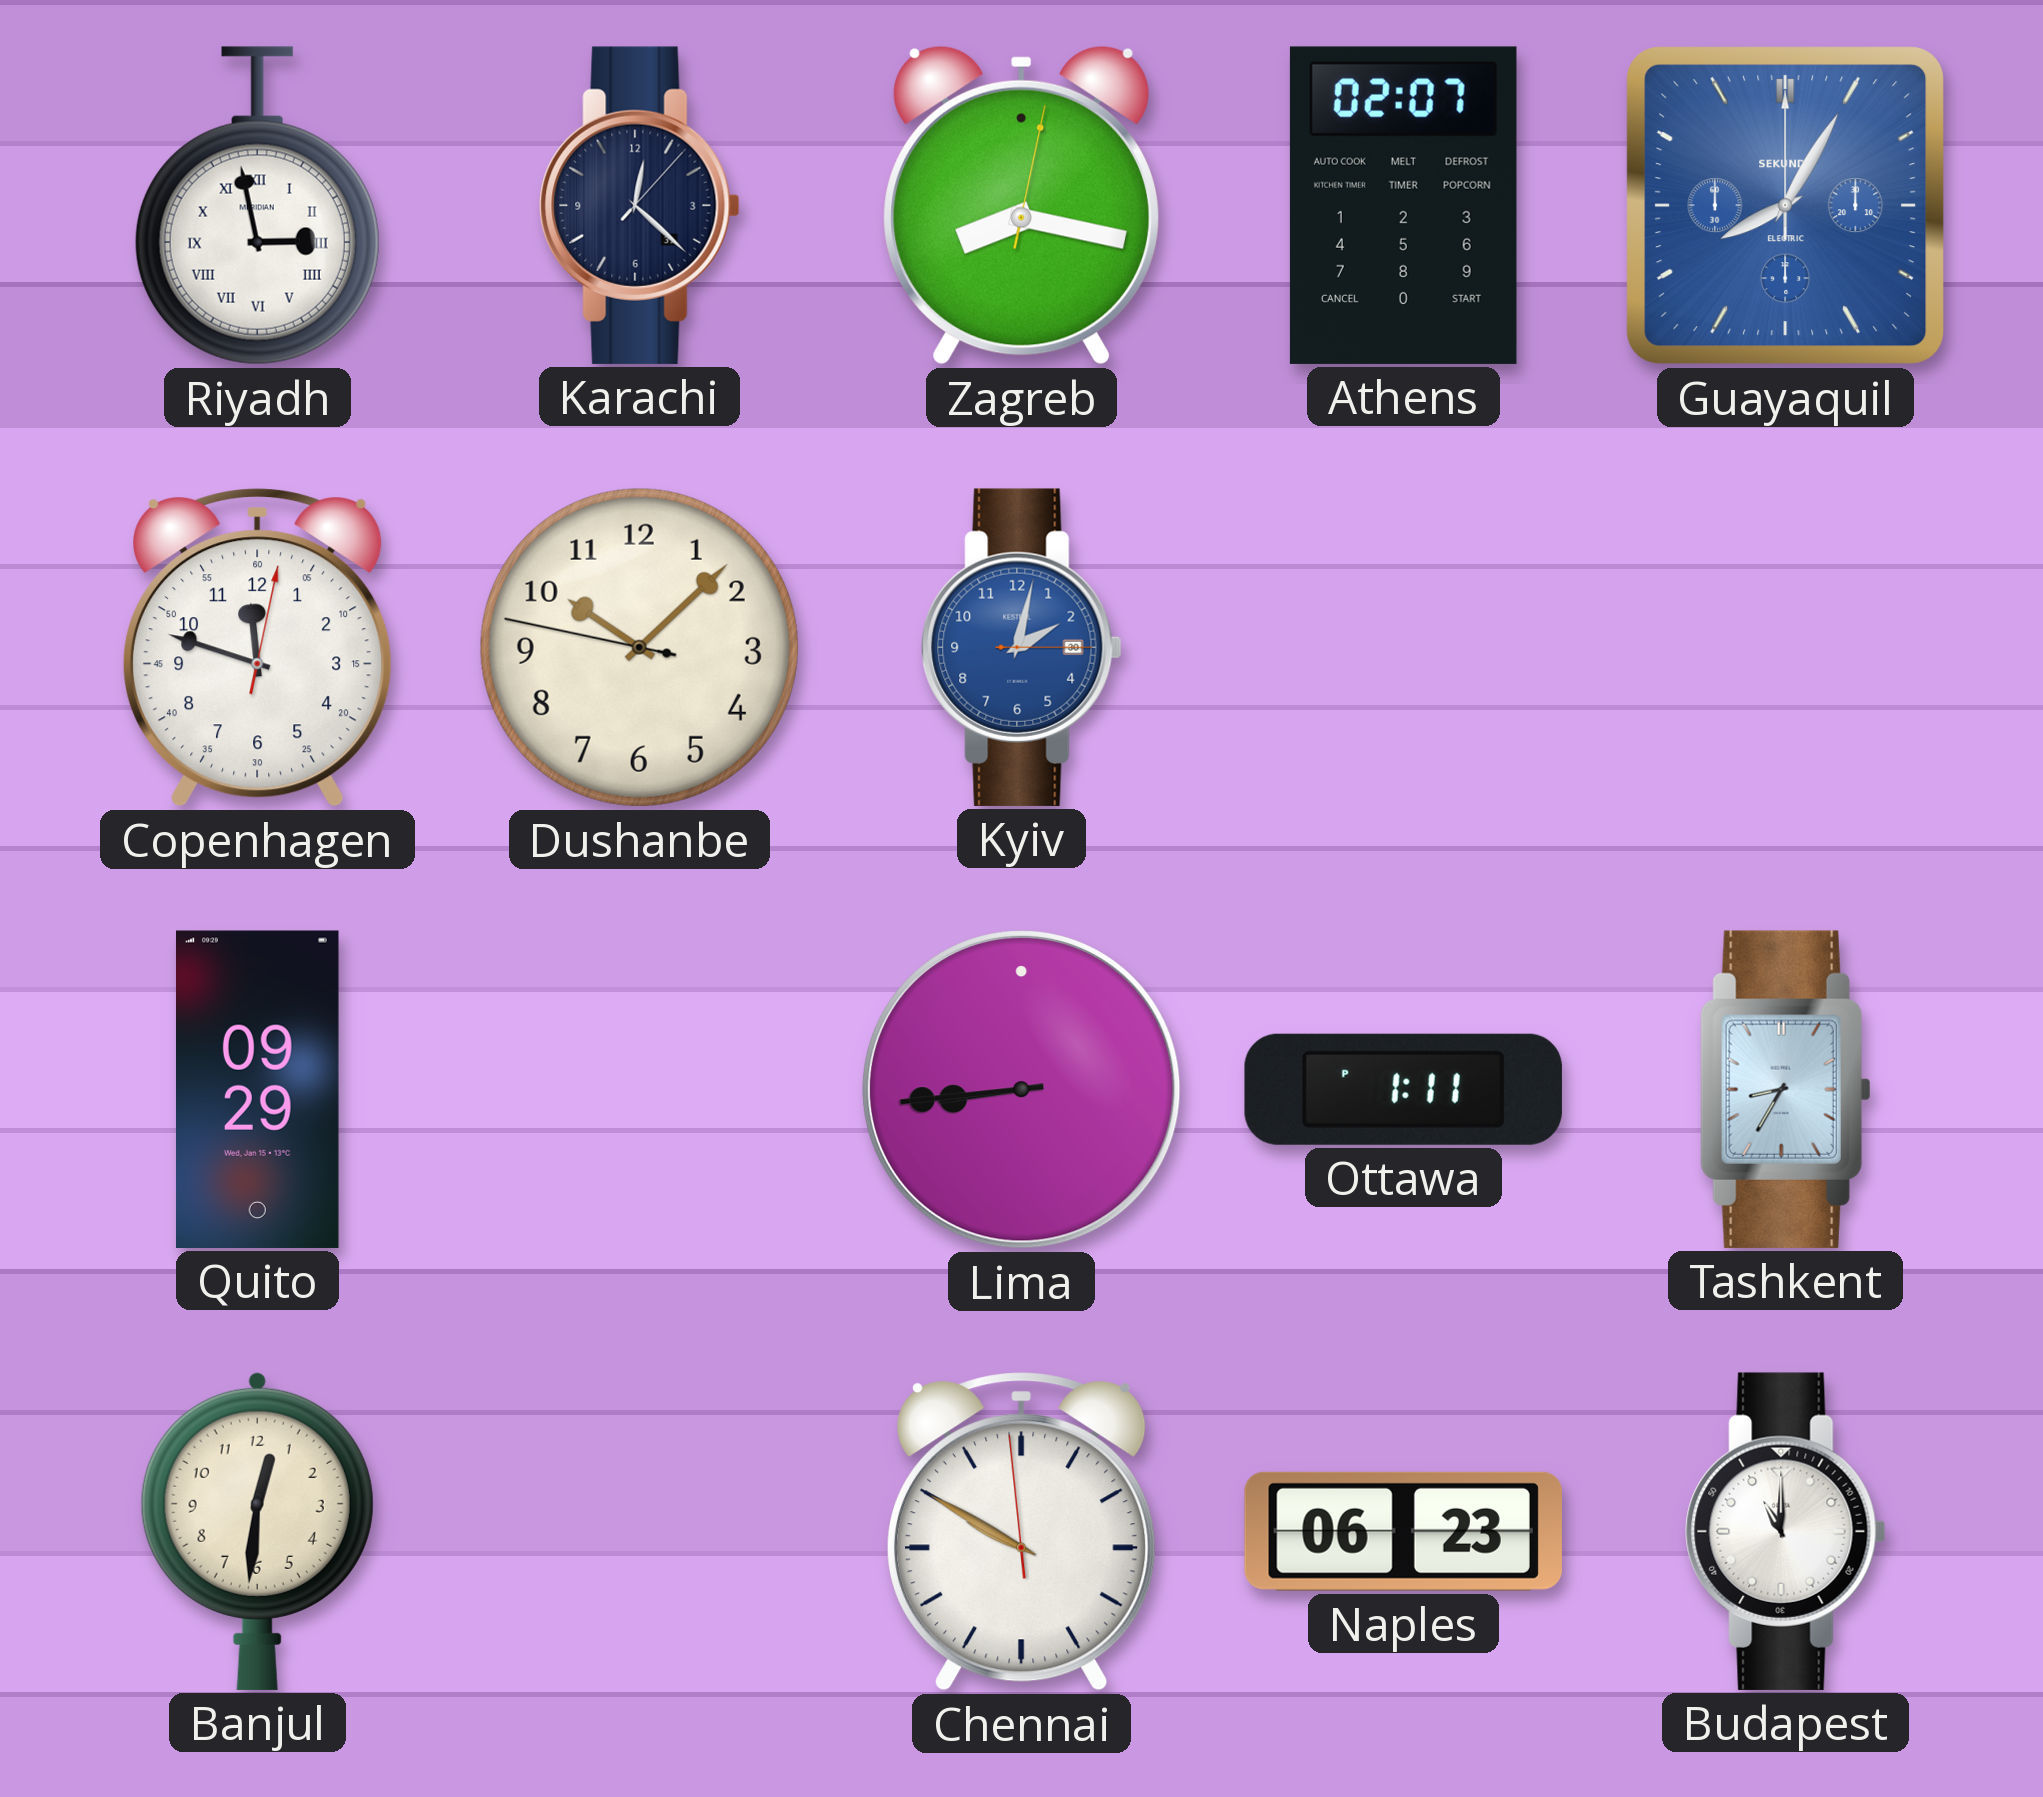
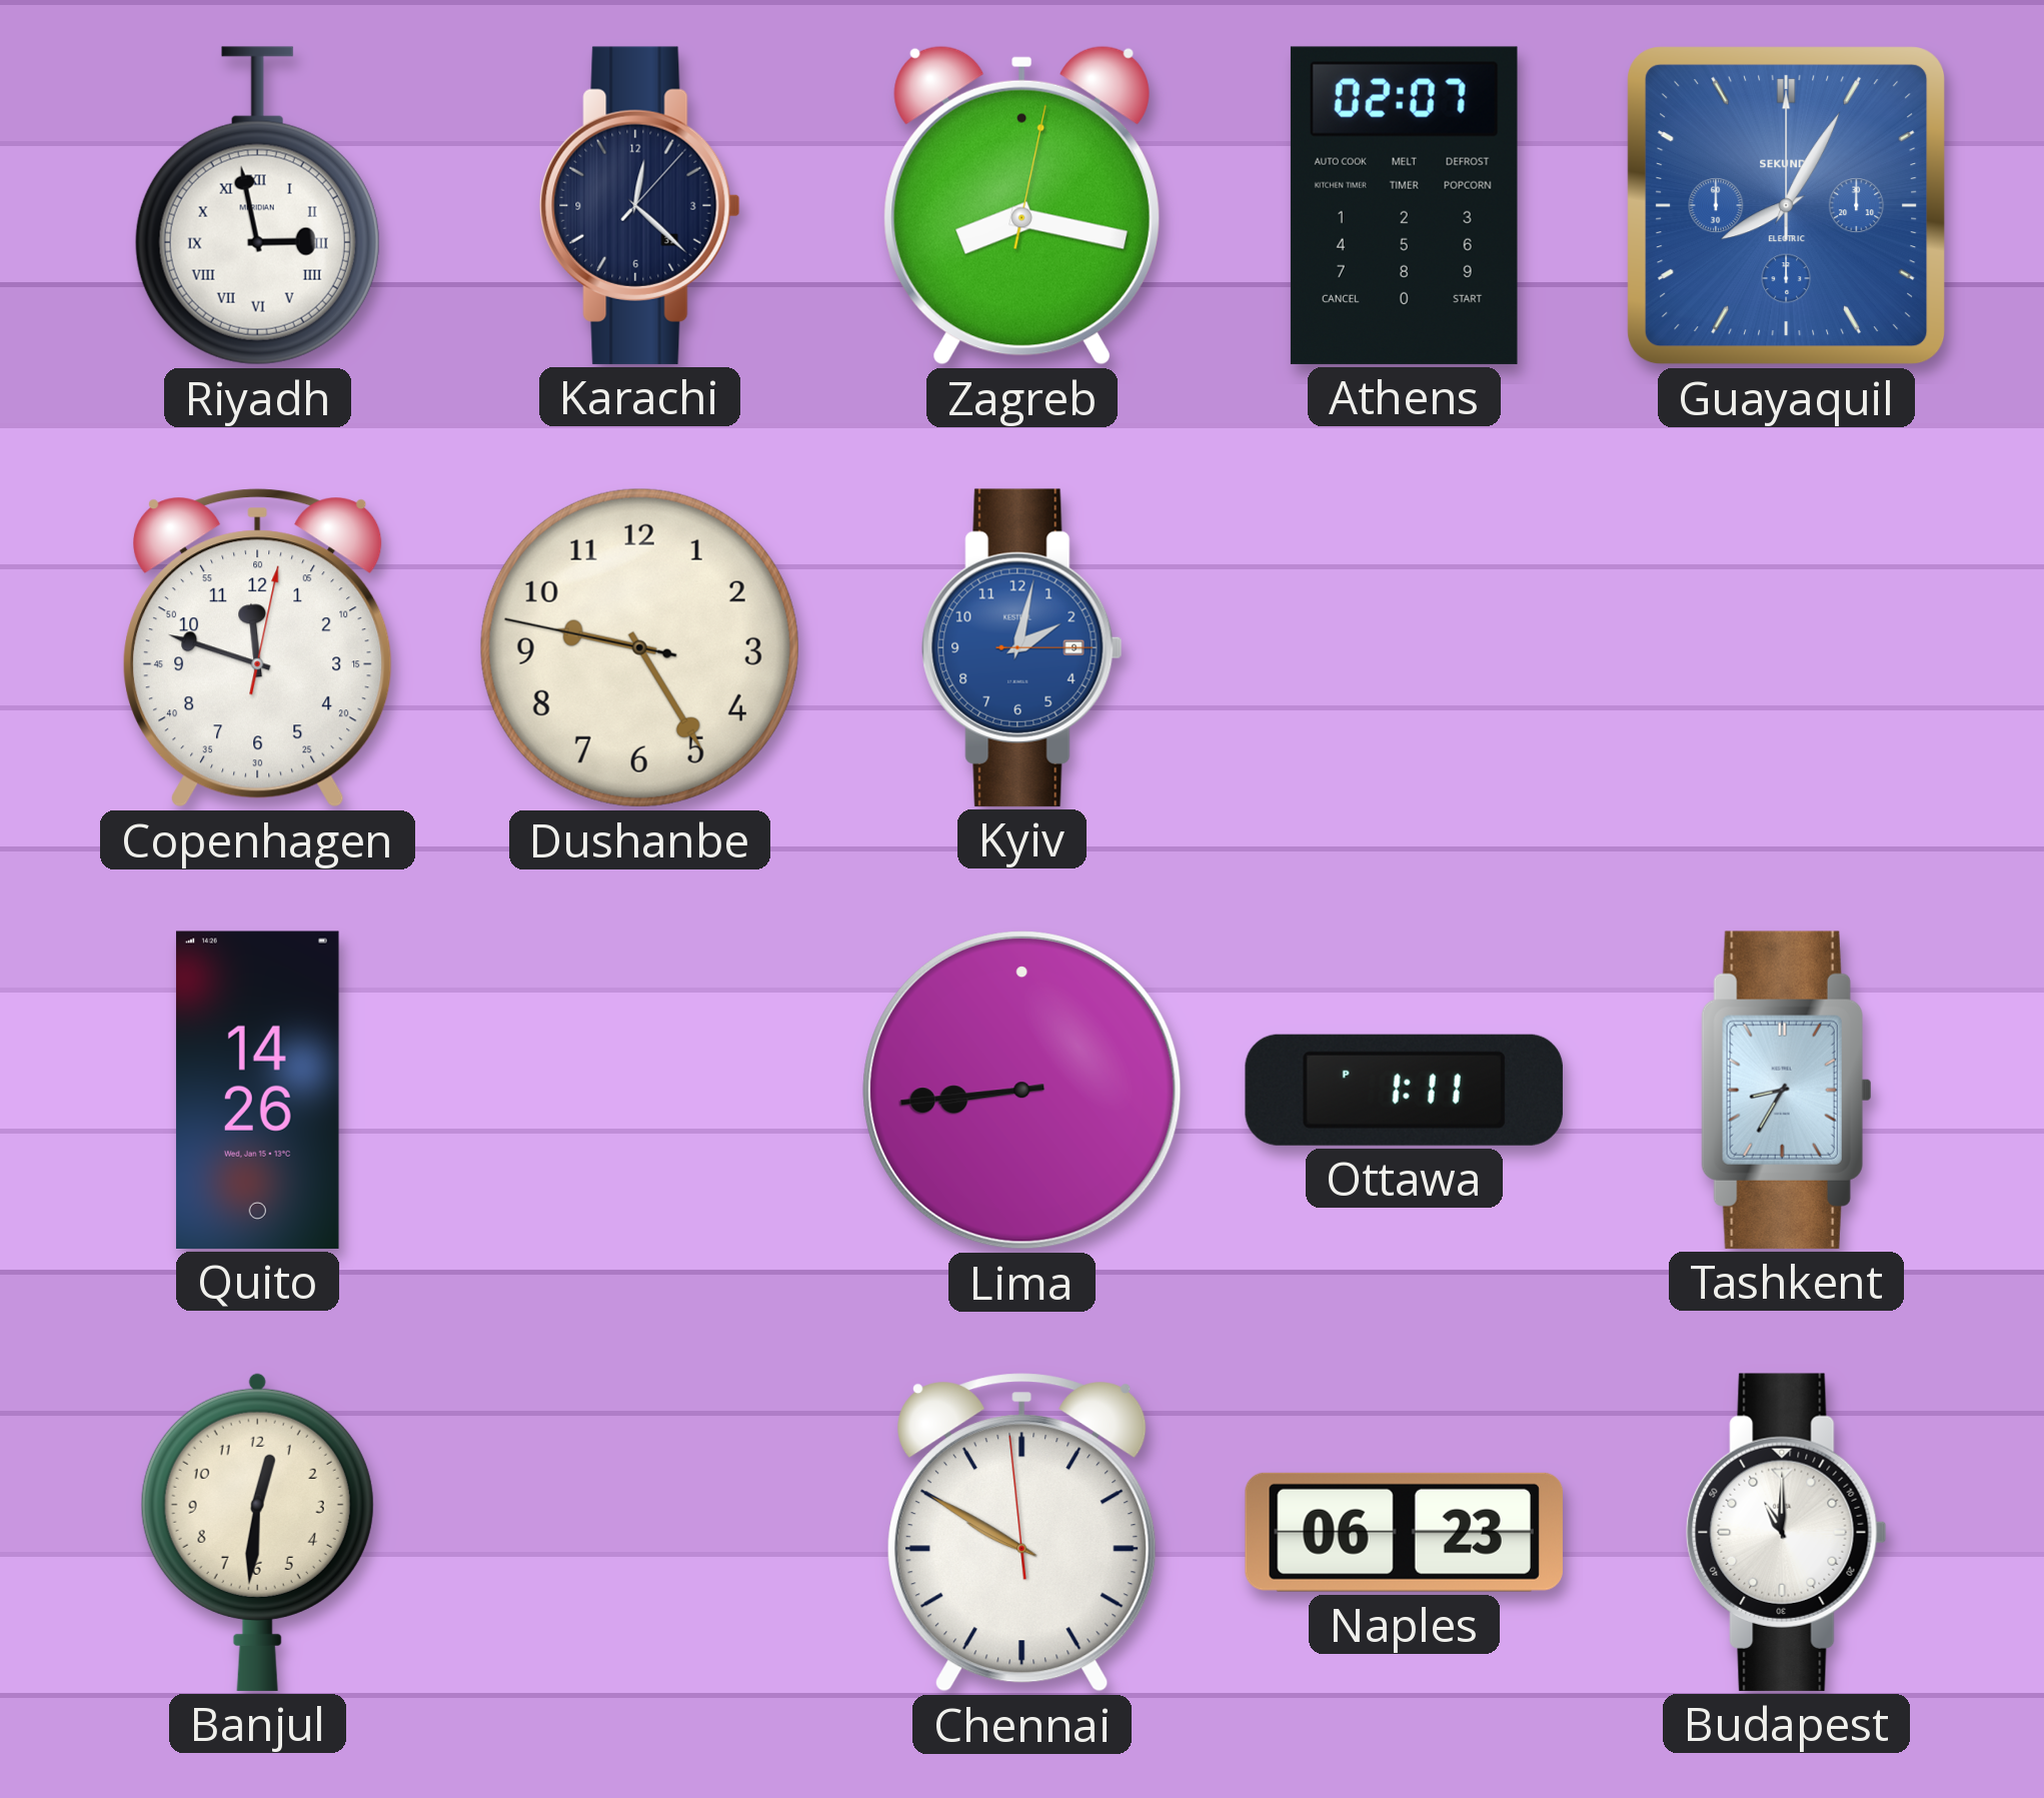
Dushanbe: 10:07 -> 9:24 (639, 647)
Kyiv date: 30 -> 9 (1023, 647)
Quito: 09:29 -> 14:26 (257, 1090)
